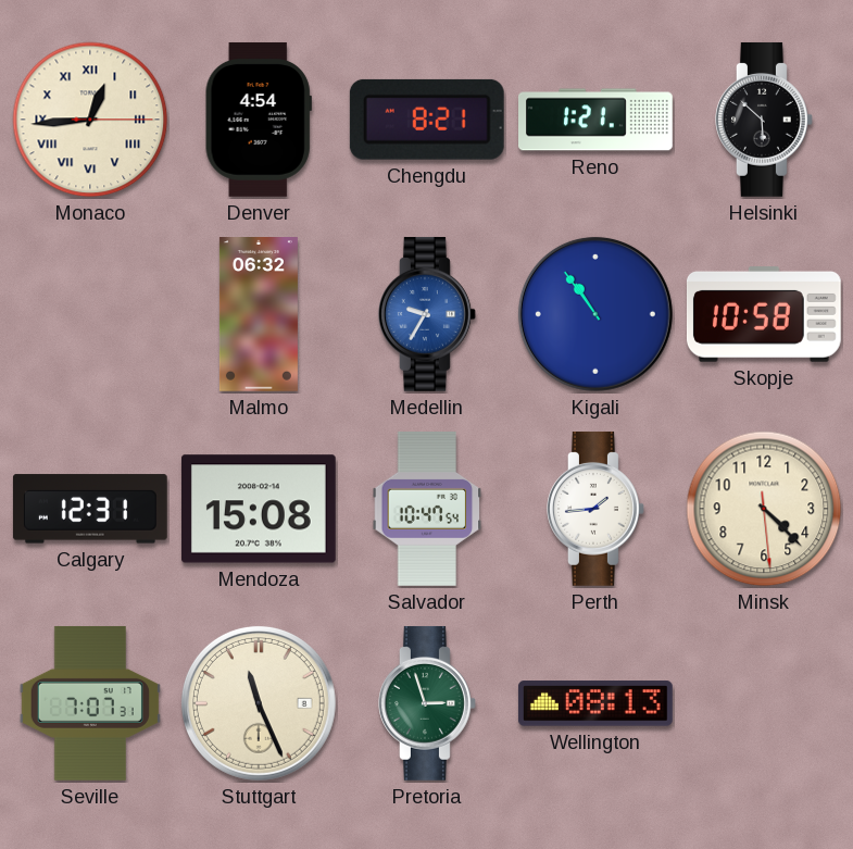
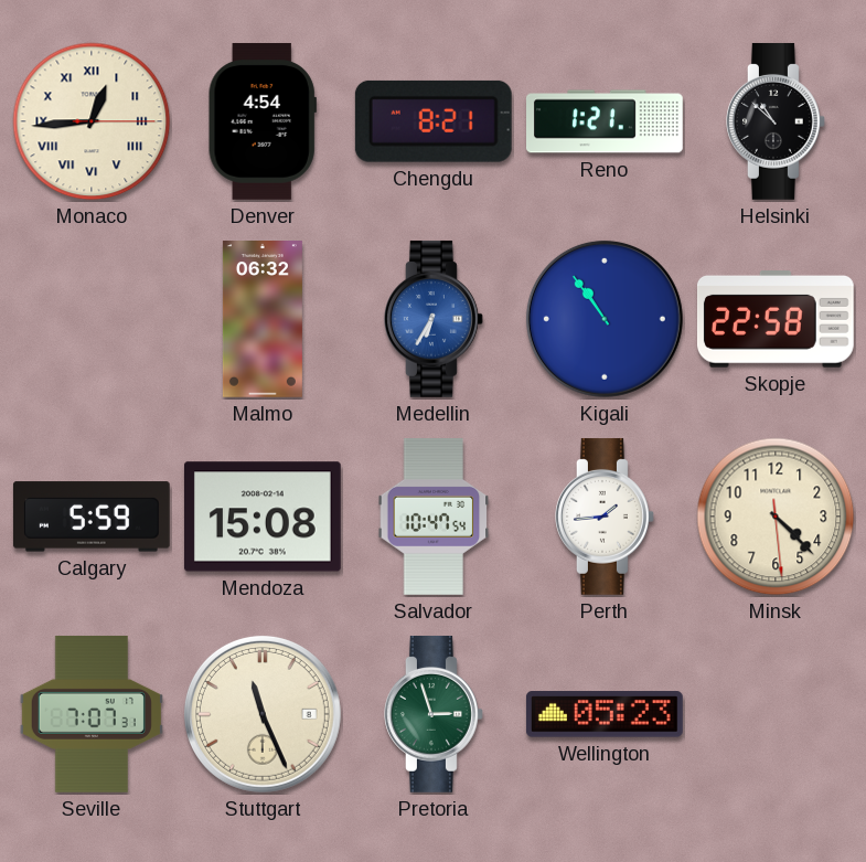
Helsinki: 5:52 -> 10:52 (777, 121)
Medellin: 9:35 -> 6:35 (435, 319)
Skopje: 10:58 -> 22:58 (776, 320)
Calgary: 12:31 -> 5:59 (92, 517)
Wellington: 08:13 -> 05:23 (605, 714)
